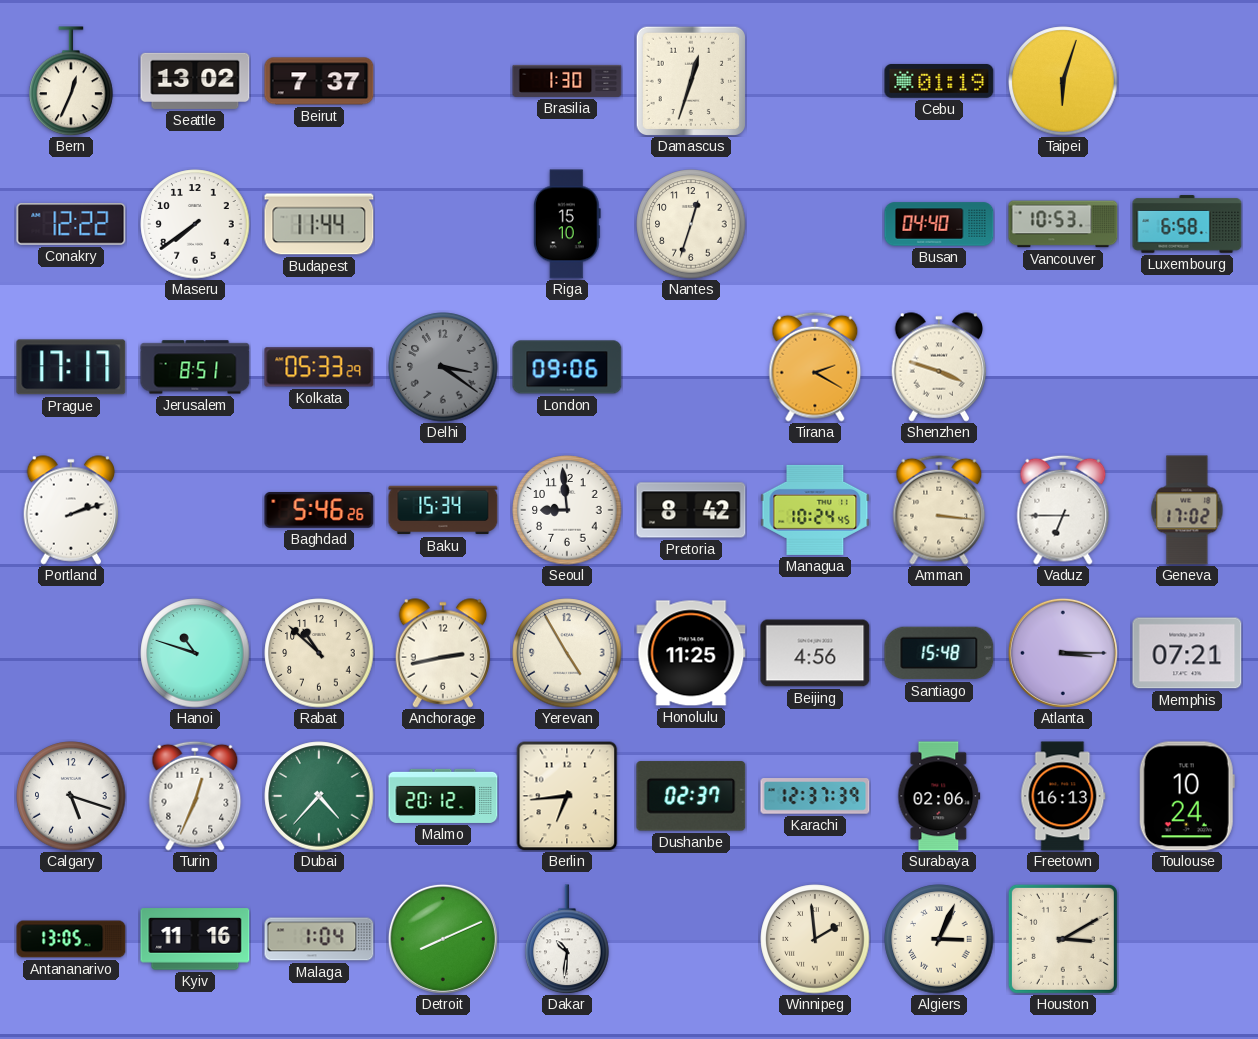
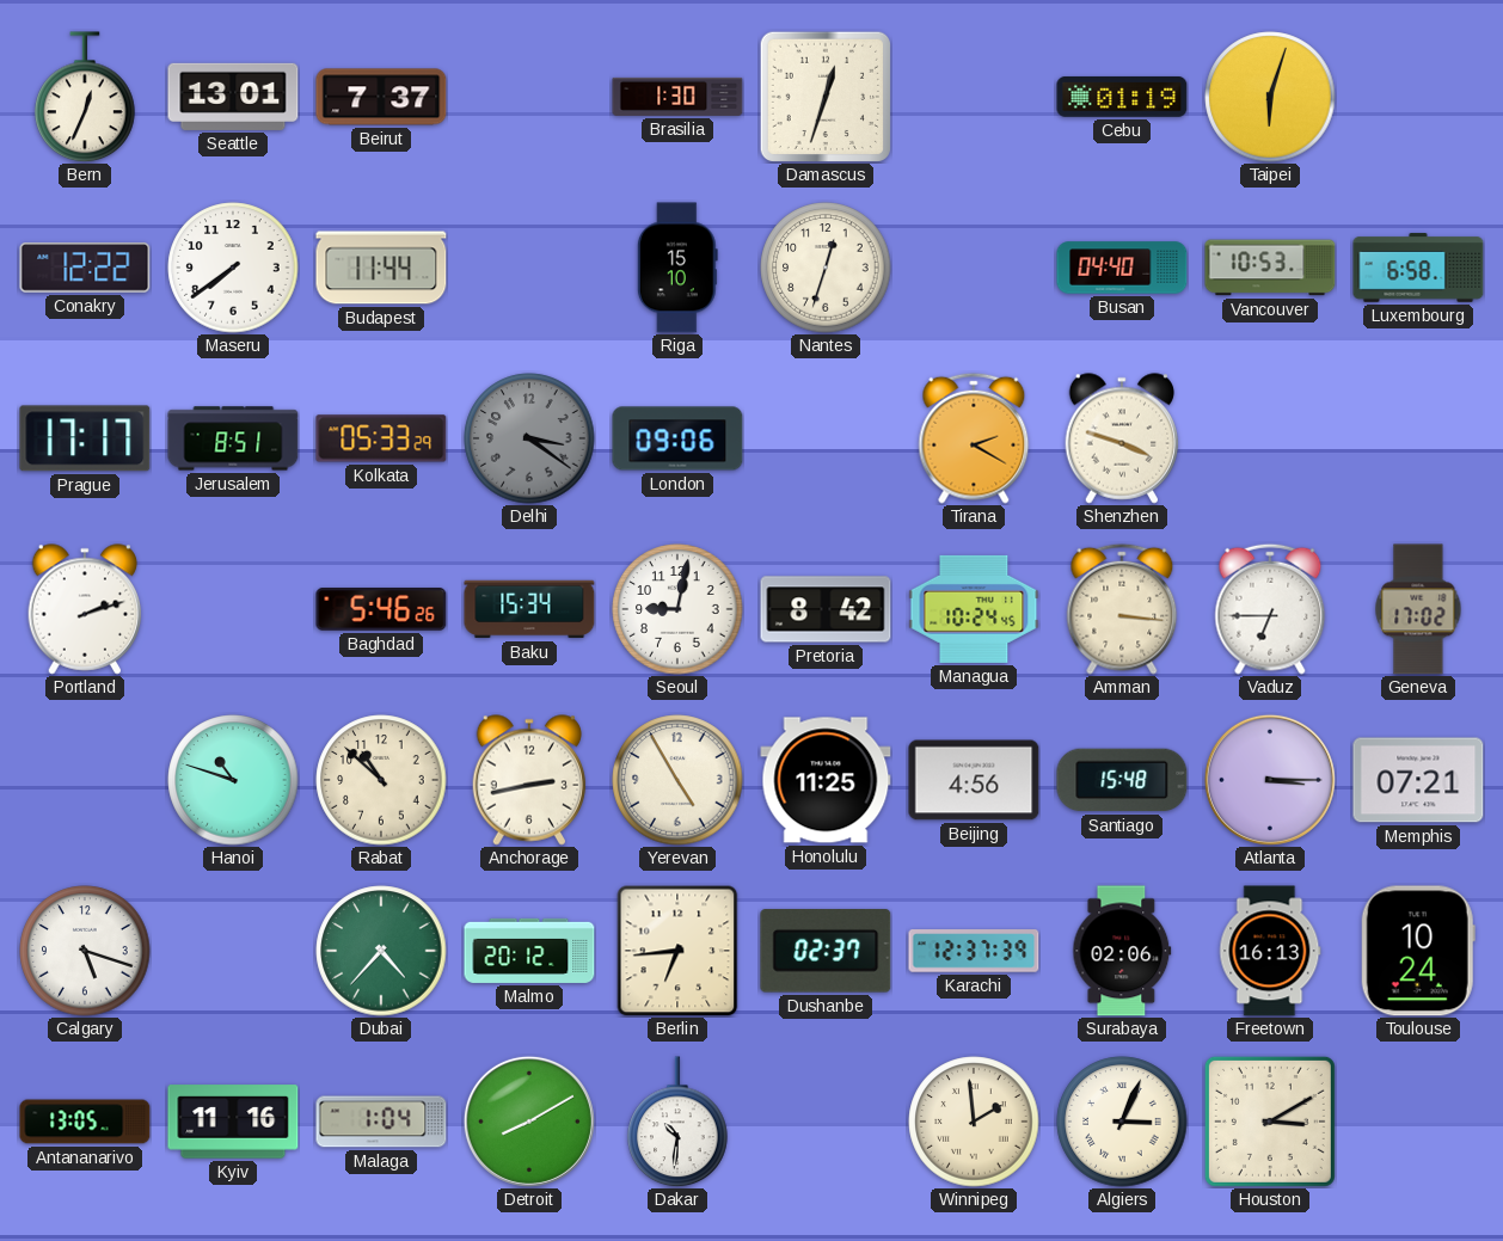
Seattle: 13:02 -> 13:01 (233, 97)
Seoul: 8:59 -> 9:02 (677, 609)
Turin: 12:34 -> none (195, 796)
Detroit: 8:11 -> 8:10 (529, 1122)
